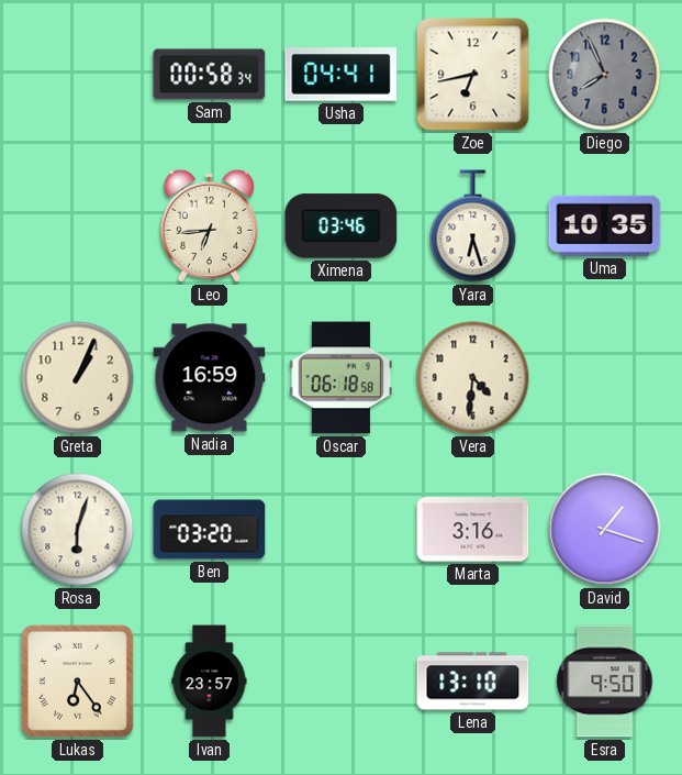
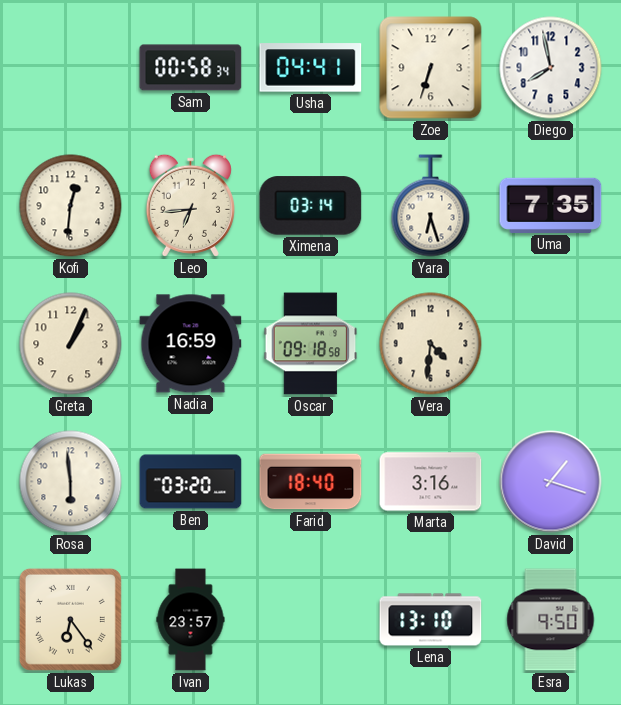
Zoe: 6:43 -> 6:33 (431, 68)
Diego: 7:56 -> 7:58 (551, 68)
Diego dial: grey -> white (551, 68)
Kofi: none -> 12:31 (71, 206)
Ximena: 03:46 -> 03:14 (311, 206)
Uma: 10:35 -> 7:35 (551, 205)
Oscar: 06:18 -> 09:18 (311, 344)
Rosa: 6:03 -> 5:59 (71, 482)
Farid: none -> 18:40 (311, 482)
